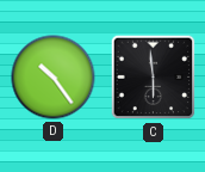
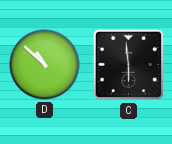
D: 10:24 -> 10:52 (45, 65)
